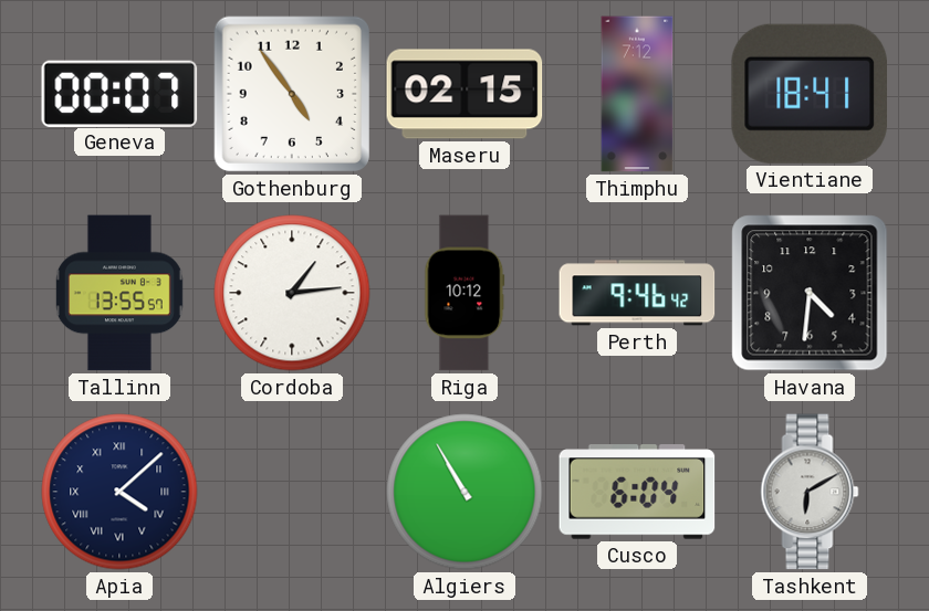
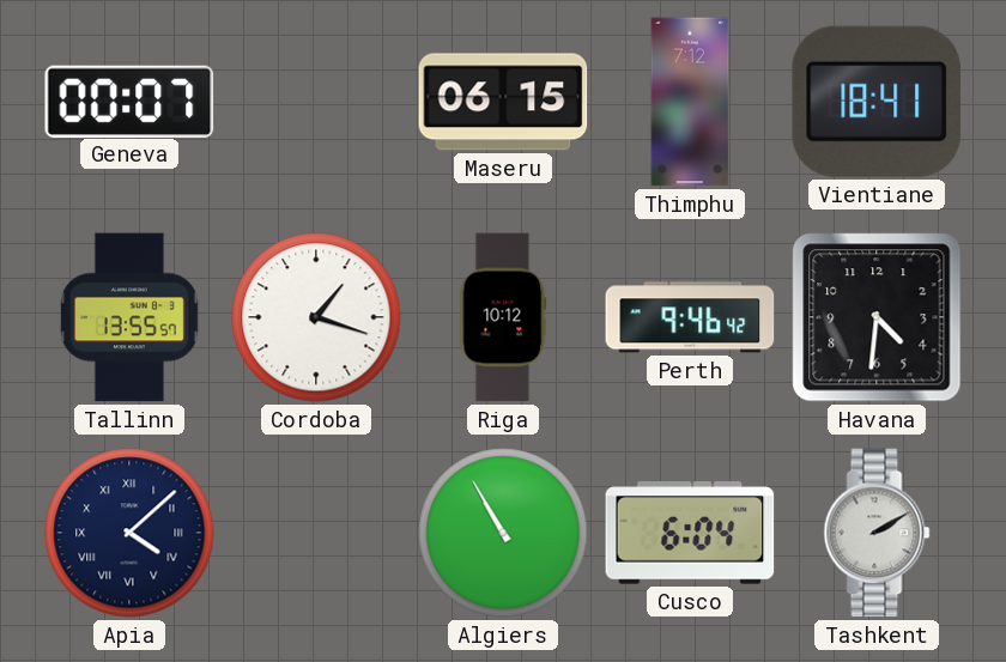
Gothenburg: 4:54 -> none (292, 94)
Maseru: 02:15 -> 06:15 (503, 102)
Cordoba: 1:14 -> 1:18 (316, 317)
Tashkent: 6:10 -> 2:10 (877, 533)
